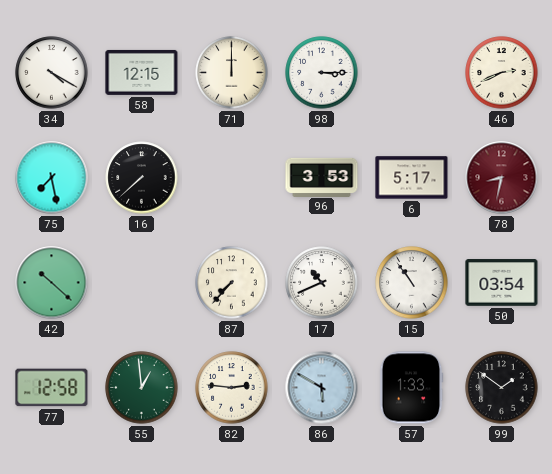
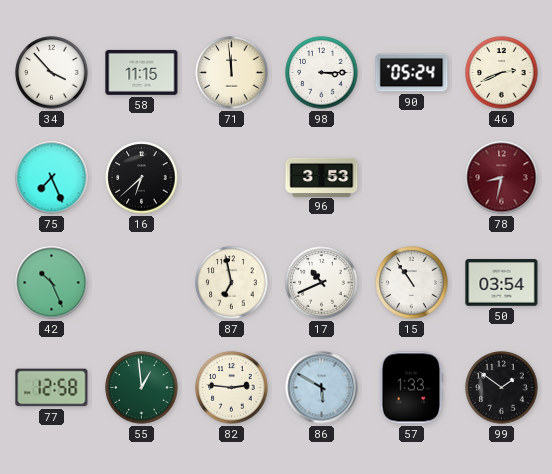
34: 4:20 -> 3:53 (52, 73)
58: 12:15 -> 11:15 (142, 72)
71: 12:00 -> 11:59 (232, 73)
90: none -> 05:24 (412, 73)
75: 7:28 -> 7:26 (52, 178)
16: 7:38 -> 6:38 (142, 178)
6: 5:17 -> none (412, 178)
42: 10:22 -> 10:26 (52, 283)
87: 7:37 -> 6:58 (232, 283)
